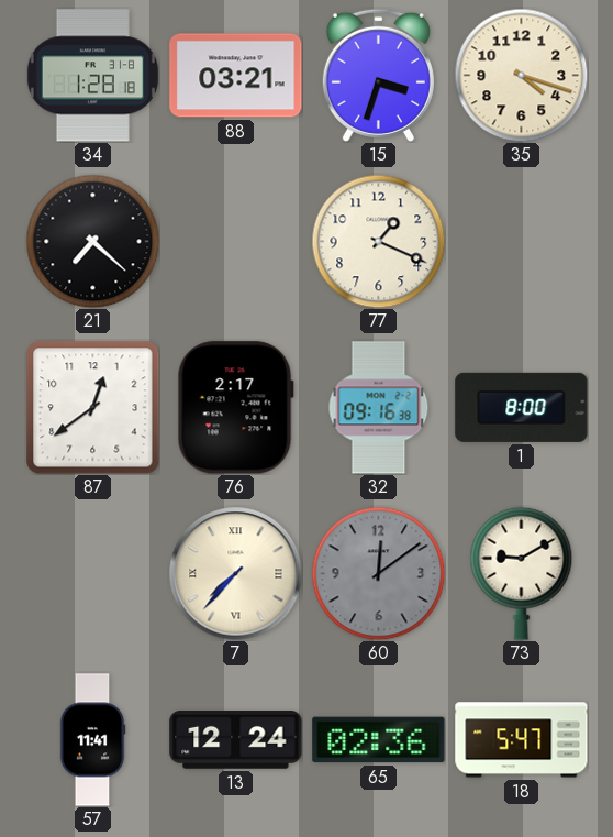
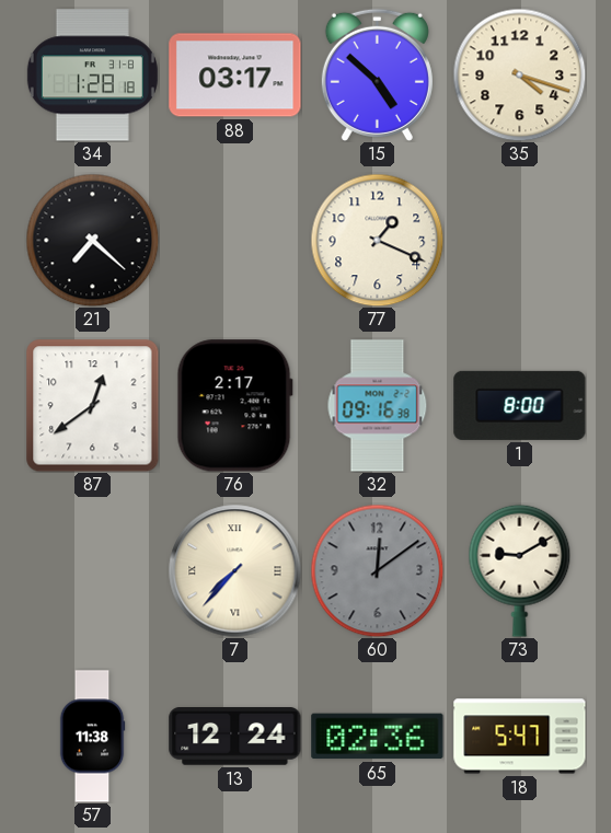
88: 03:21 -> 03:17 (235, 76)
15: 3:33 -> 4:52 (377, 74)
57: 11:41 -> 11:38 (92, 737)
